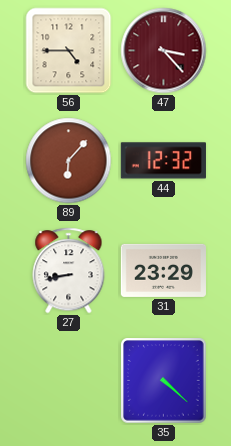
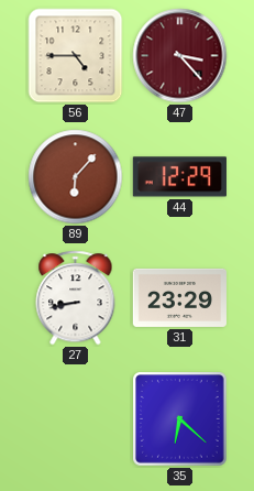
44: 12:32 -> 12:29 (179, 177)
35: 4:22 -> 6:22 (180, 419)
